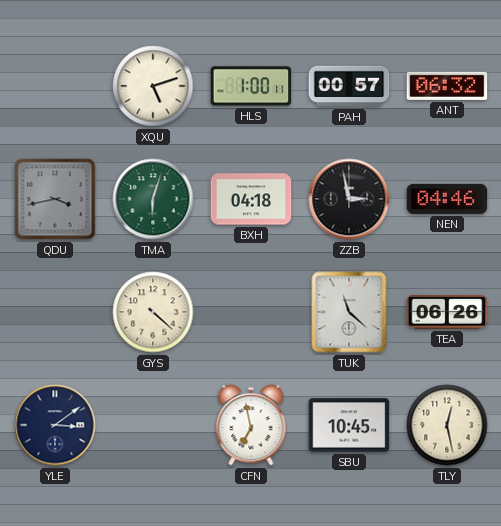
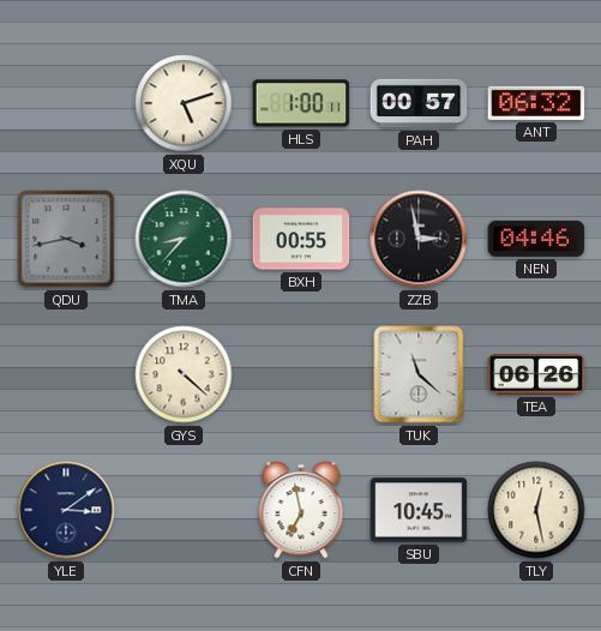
TMA: 6:03 -> 8:37 (184, 239)
BXH: 04:18 -> 00:55 (301, 239)
